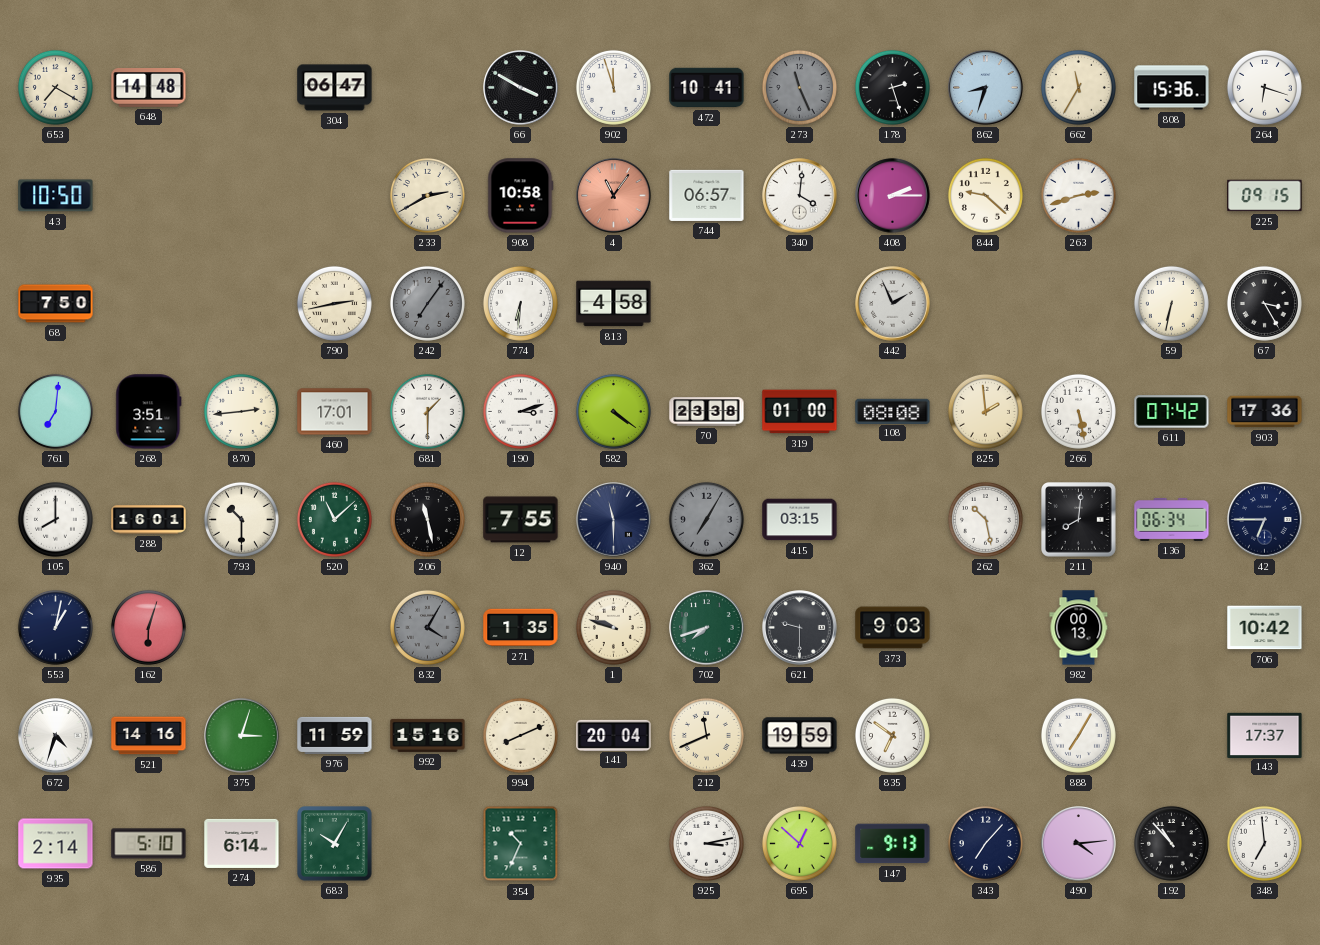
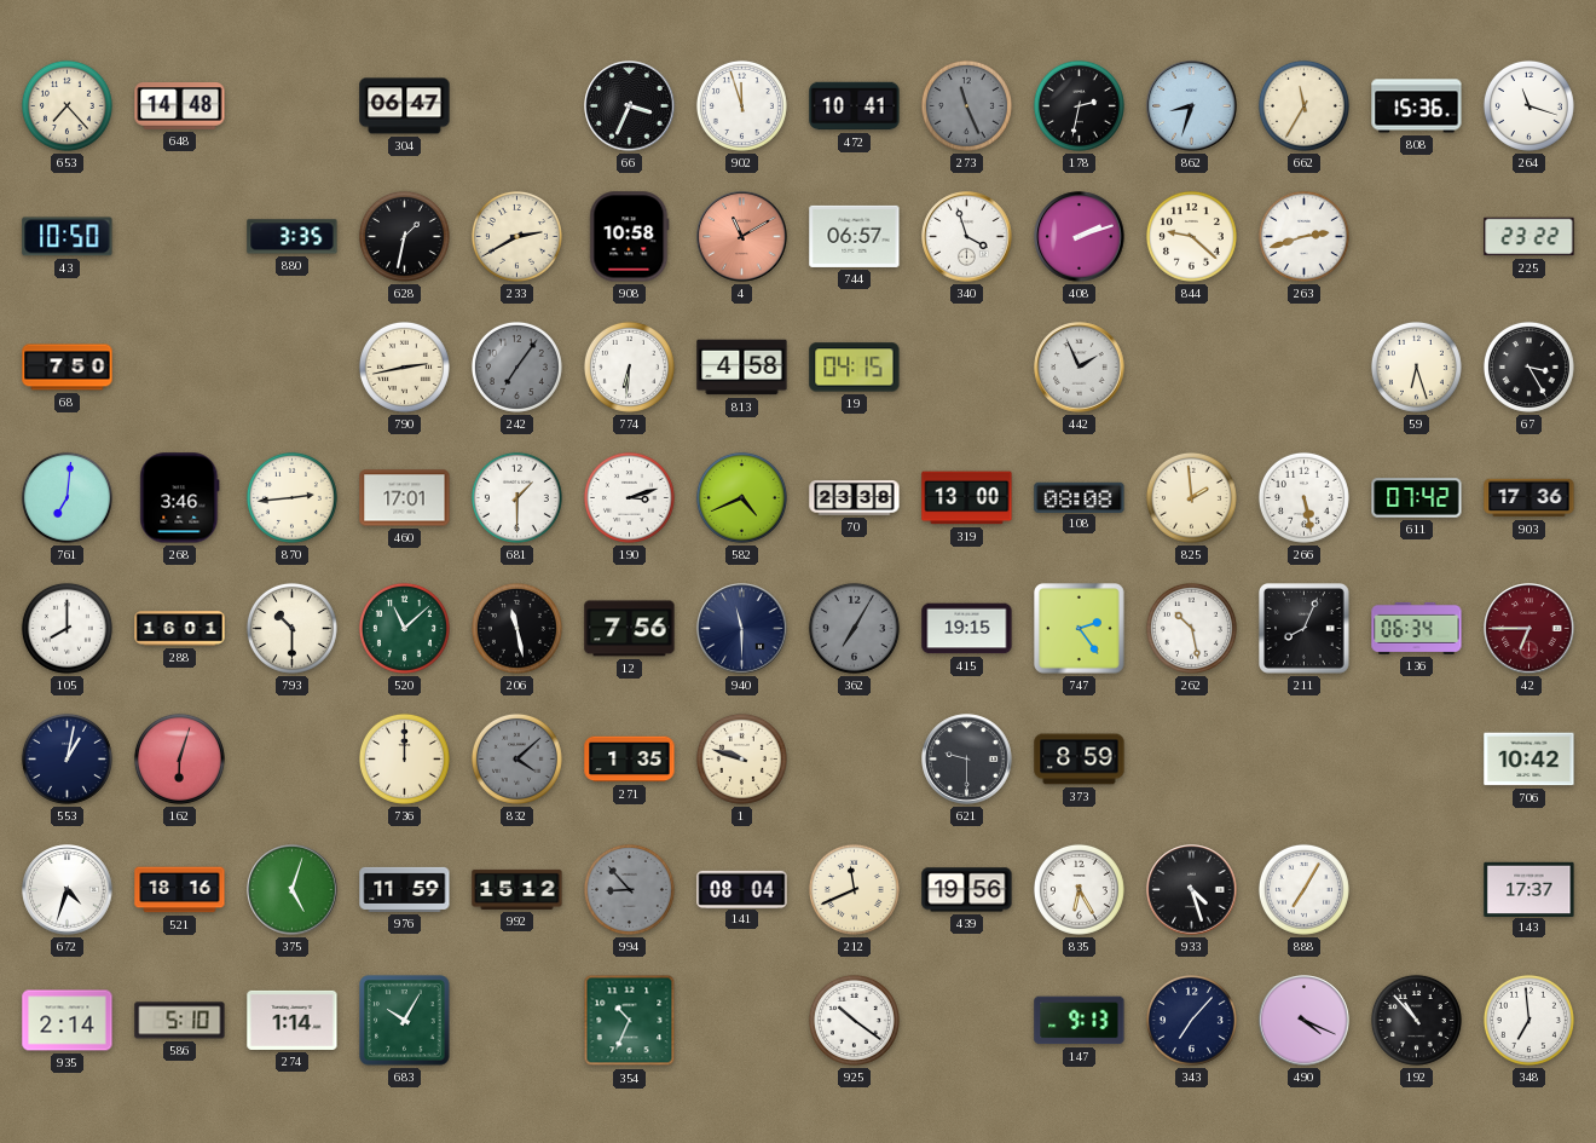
653: 7:20 -> 7:23 (66, 105)
66: 3:50 -> 3:34 (630, 106)
178: 2:27 -> 2:32 (1079, 105)
264: 6:18 -> 11:18 (1528, 105)
880: none -> 3:35 (293, 237)
628: none -> 1:32 (404, 236)
4: 11:06 -> 11:10 (742, 237)
340: 4:01 -> 3:57 (967, 237)
408: 2:15 -> 2:12 (1080, 237)
225: 09:15 -> 23:22 (1529, 237)
19: none -> 04:15 (855, 368)
59: 6:32 -> 6:27 (1416, 366)
268: 3:51 -> 3:46 (180, 498)
582: 4:21 -> 4:41 (741, 497)
319: 01:00 -> 13:00 (967, 498)
12: 7:55 -> 7:56 (630, 629)
415: 03:15 -> 19:15 (967, 629)
747: none -> 2:24 (1080, 629)
211: 8:01 -> 8:04 (1305, 629)
42 dial: navy -> burgundy (1529, 629)
736: none -> 12:00 (404, 758)
832: 4:05 -> 4:08 (516, 758)
702: 7:42 -> none (707, 628)
373: 9:03 -> 8:59 (1080, 760)
982: 00:13 -> none (1079, 628)
521: 14:16 -> 18:16 (180, 890)
375: 3:03 -> 5:03 (293, 890)
992: 15:16 -> 15:12 (517, 889)
994: 8:11 -> 8:53 (629, 889)
994 dial: cream -> grey (629, 889)
141: 20:04 -> 08:04 (742, 889)
439: 19:59 -> 19:56 (967, 890)
835: 6:51 -> 6:25 (1079, 889)
933: none -> 4:27 (1192, 890)
274: 6:14 -> 1:14 (293, 1020)
925: 3:13 -> 10:21 (854, 1020)
695: 12:52 -> none (799, 843)
490: 4:14 -> 4:19 (1305, 1021)
